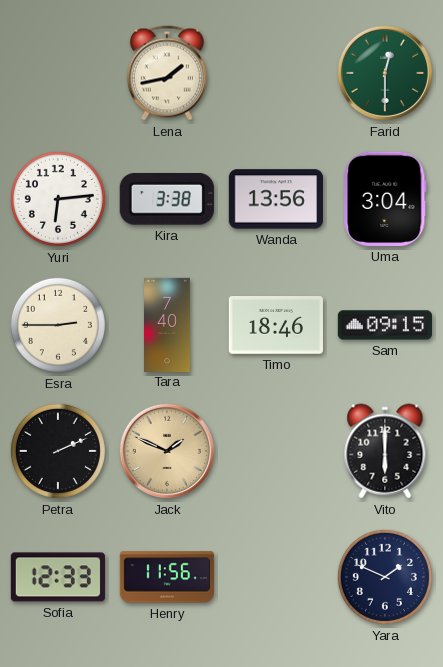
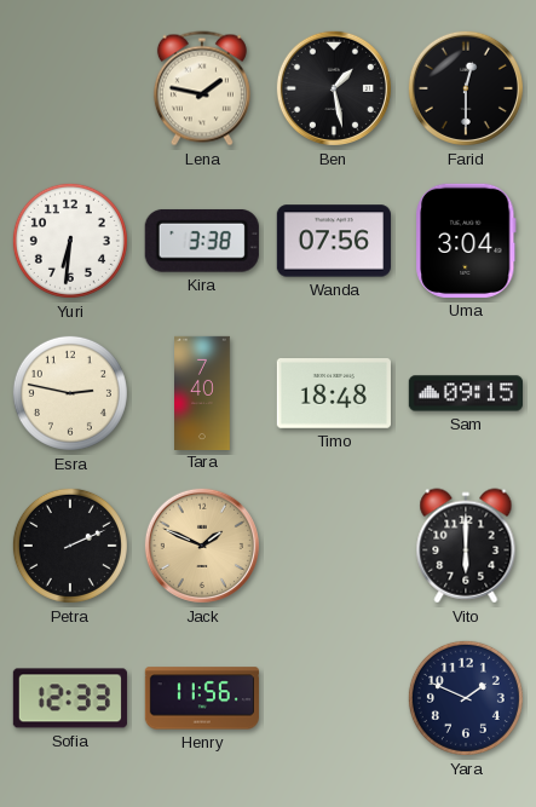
Lena: 1:43 -> 1:47 (202, 88)
Ben: none -> 1:28 (334, 88)
Farid dial: green -> black (466, 88)
Yuri: 6:14 -> 6:31 (70, 241)
Wanda: 13:56 -> 07:56 (334, 241)
Esra: 2:45 -> 2:47 (70, 393)
Timo: 18:46 -> 18:48 (334, 394)
